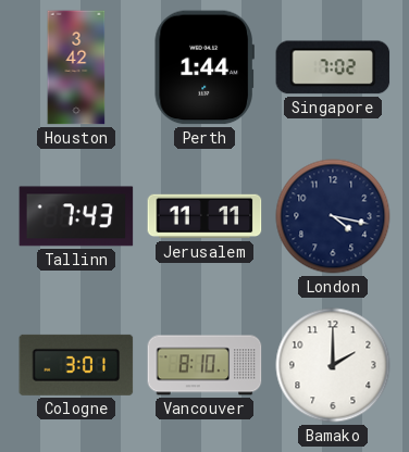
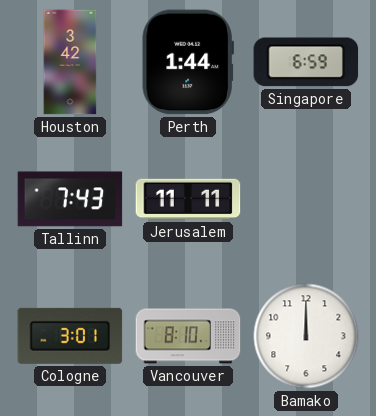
Singapore: 7:02 -> 6:59 (306, 62)
London: 4:17 -> none (333, 216)
Bamako: 2:00 -> 12:00 (306, 336)
